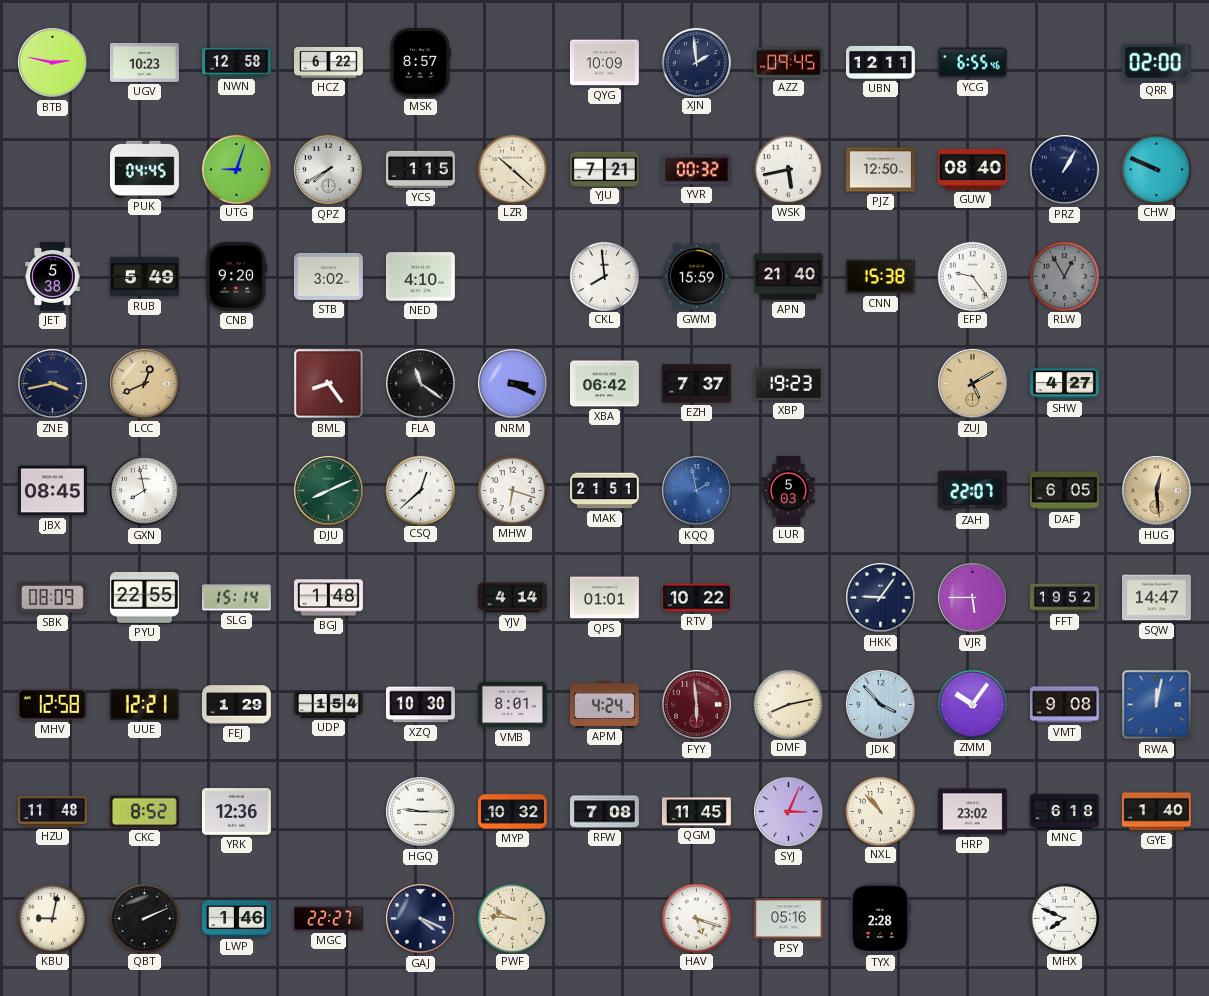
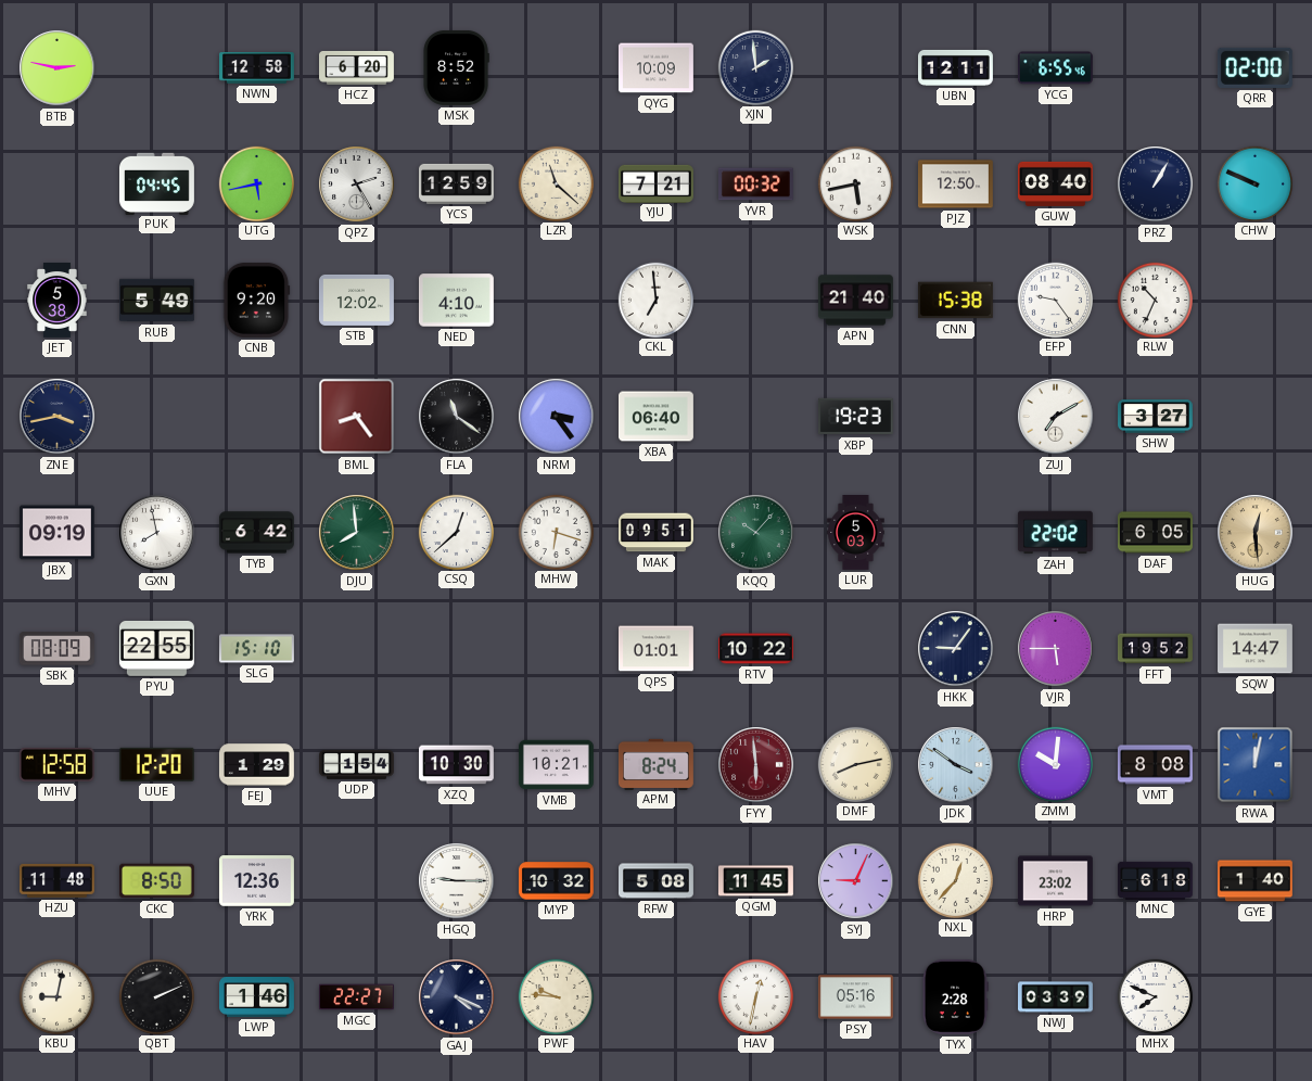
UGV: 10:23 -> none (144, 62)
HCZ: 6:22 -> 6:20 (357, 67)
MSK: 8:57 -> 8:52 (456, 67)
AZZ: 09:45 -> none (788, 63)
UTG: 9:03 -> 5:43 (256, 183)
QPZ: 7:40 -> 2:25 (357, 185)
YCS: 1:15 -> 12:59 (456, 183)
LZR: 10:22 -> 11:22 (556, 183)
STB: 3:02 -> 12:02 (356, 300)
CKL: 7:59 -> 6:59 (655, 300)
GWM: 15:59 -> none (696, 277)
RLW: 12:55 -> 10:34 (1155, 300)
RLW dial: grey -> white (1155, 300)
LCC: 12:41 -> none (145, 384)
NRM: 3:19 -> 3:24 (557, 417)
XBA: 06:42 -> 06:40 (657, 417)
EZH: 7:37 -> none (697, 384)
ZUJ: 5:10 -> 7:10 (1056, 417)
ZUJ dial: champagne -> white (1056, 417)
SHW: 4:27 -> 3:27 (1156, 417)
JBX: 08:45 -> 09:19 (56, 533)
TYB: none -> 6:42 (256, 533)
DJU: 8:11 -> 7:59 (357, 533)
MAK: 21:51 -> 09:51 (657, 533)
KQQ: 1:58 -> 10:07 (756, 533)
KQQ dial: blue -> green (756, 533)
ZAH: 22:07 -> 22:02 (1055, 533)
SLG: 15:14 -> 15:10 (256, 649)
BGJ: 1:48 -> none (328, 598)
YJV: 4:14 -> none (513, 598)
UUE: 12:21 -> 12:20 (156, 764)
VMB: 8:01 -> 10:21 (556, 765)
APM: 4:24 -> 8:24 (655, 764)
JDK: 3:53 -> 3:51 (956, 765)
ZMM: 10:06 -> 10:01 (1055, 764)
VMT: 9:08 -> 8:08 (1155, 765)
CKC: 8:52 -> 8:50 (156, 881)
RFW: 7:08 -> 5:08 (657, 881)
SYJ: 3:04 -> 9:04 (856, 881)
NXL: 10:53 -> 12:37 (955, 880)
HAV: 5:18 -> 12:32 (755, 996)
NWJ: none -> 03:39 (1056, 997)
